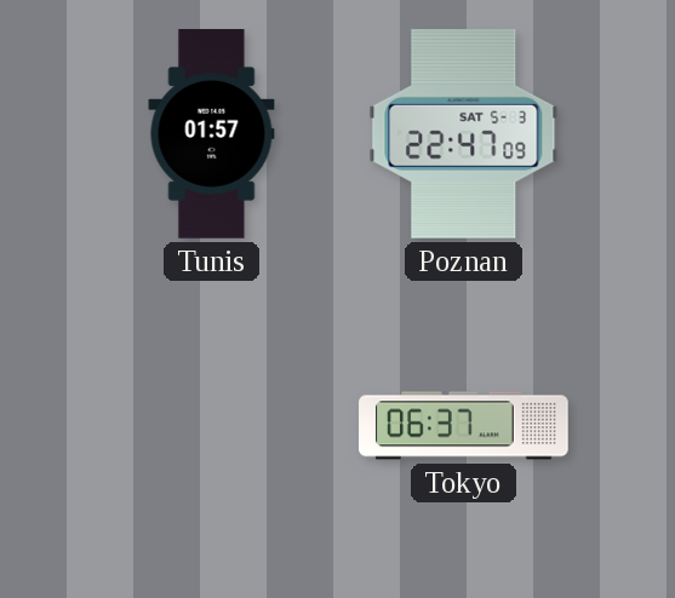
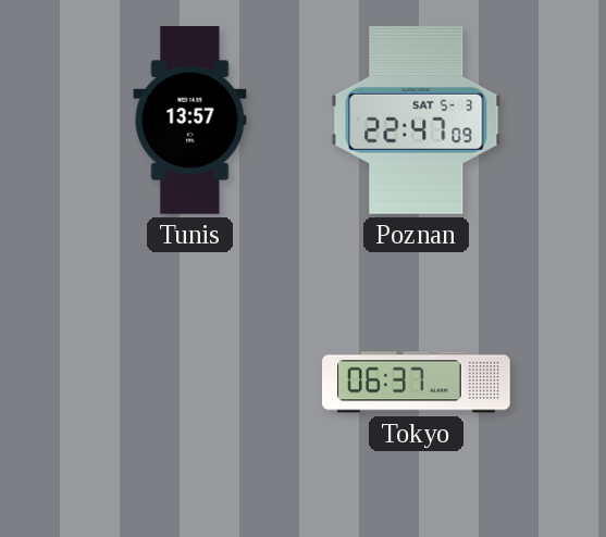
Tunis: 01:57 -> 13:57 (190, 121)
